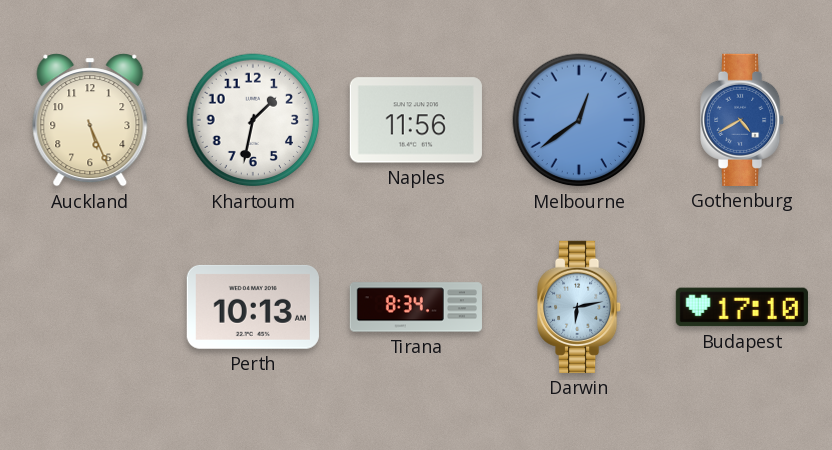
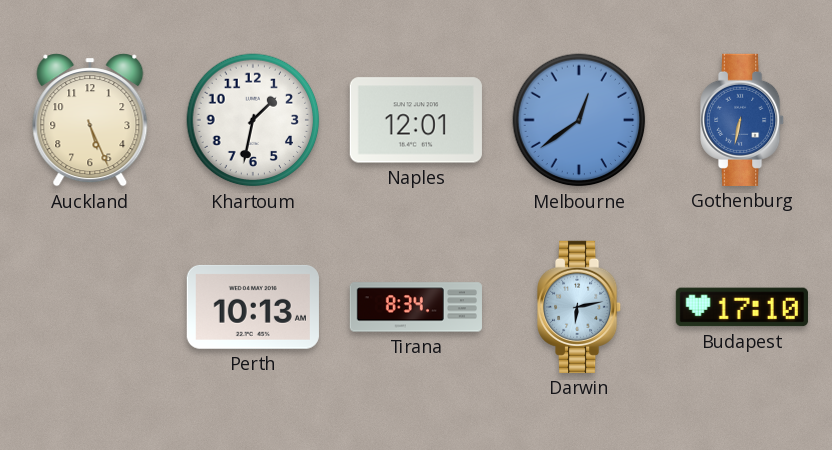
Naples: 11:56 -> 12:01 (416, 120)
Gothenburg: 4:40 -> 6:32 (743, 120)
